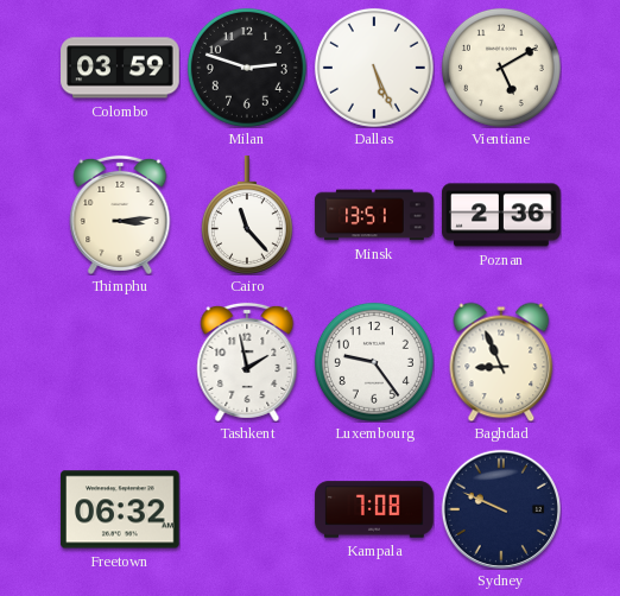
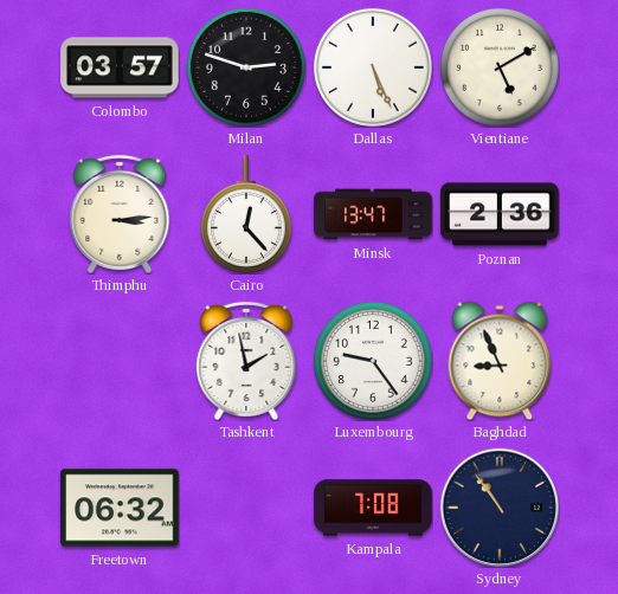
Colombo: 03:59 -> 03:57 (120, 67)
Cairo: 11:23 -> 12:23 (246, 214)
Minsk: 13:51 -> 13:47 (373, 214)
Sydney: 9:49 -> 10:54 (500, 508)
